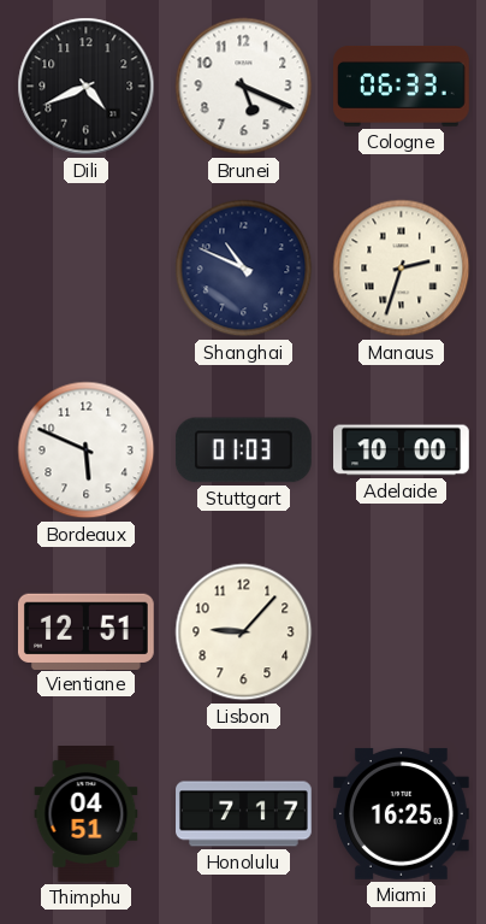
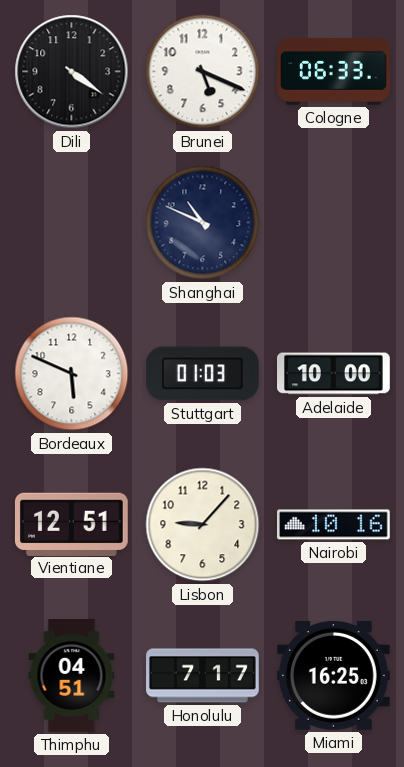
Dili: 4:41 -> 4:21 (72, 72)
Manaus: 2:33 -> none (402, 269)
Nairobi: none -> 10:16 (334, 525)
